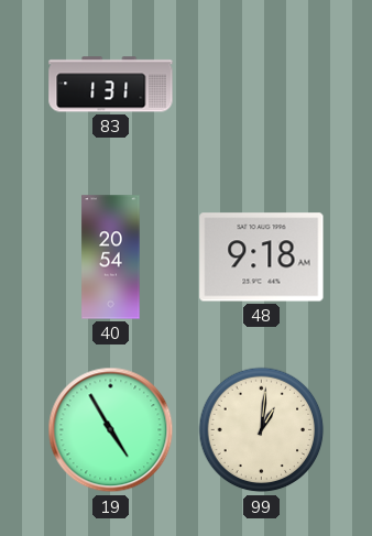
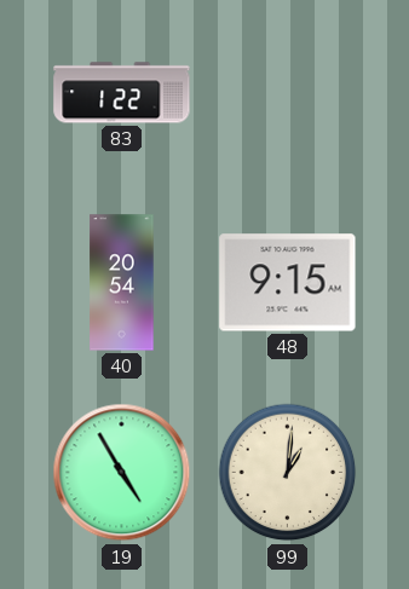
83: 1:31 -> 1:22 (122, 93)
48: 9:18 -> 9:15 (288, 283)
